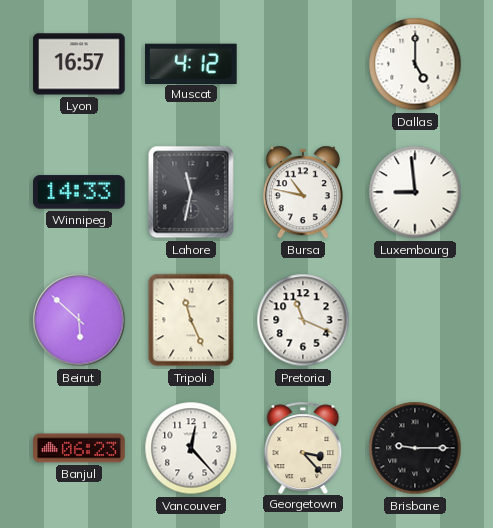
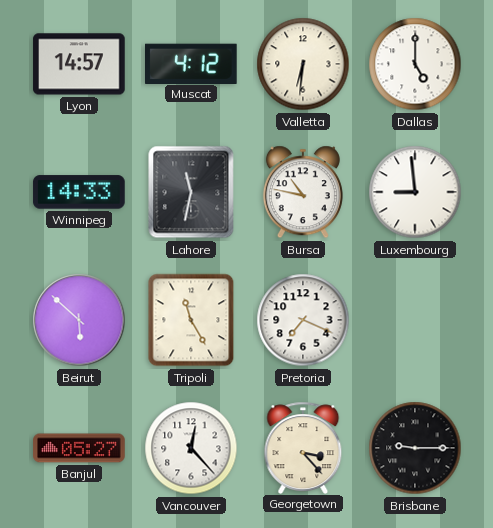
Lyon: 16:57 -> 14:57 (79, 64)
Valletta: none -> 6:31 (303, 64)
Tripoli: 11:26 -> 11:25 (191, 320)
Pretoria: 11:19 -> 7:19 (303, 320)
Banjul: 06:23 -> 05:27 (79, 448)
